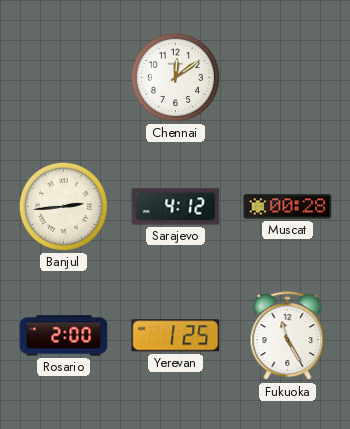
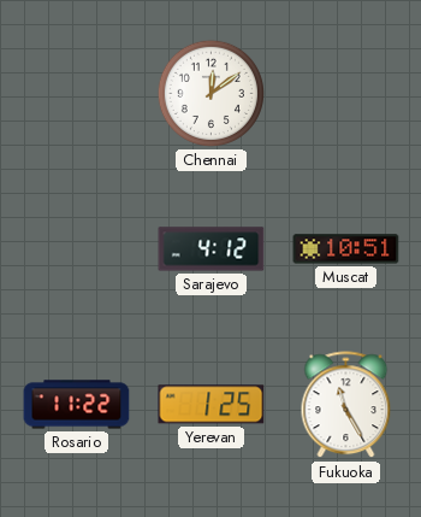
Banjul: 2:44 -> none (63, 206)
Muscat: 00:28 -> 10:51 (346, 249)
Rosario: 2:00 -> 11:22 (77, 405)
